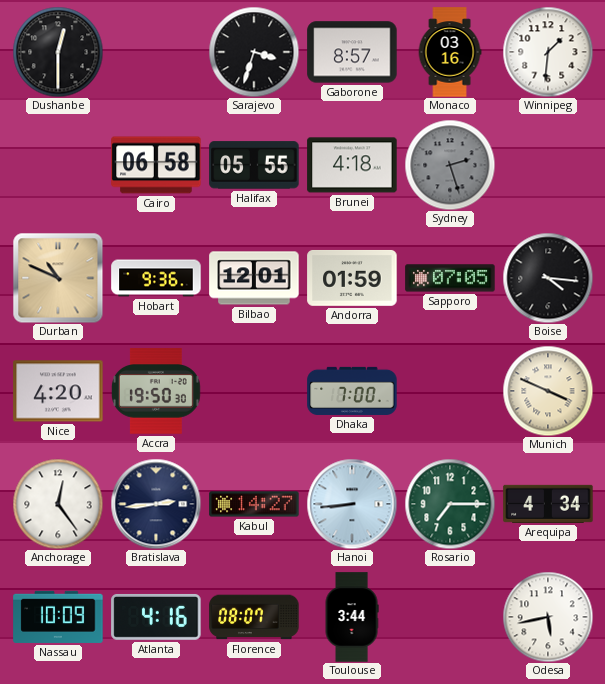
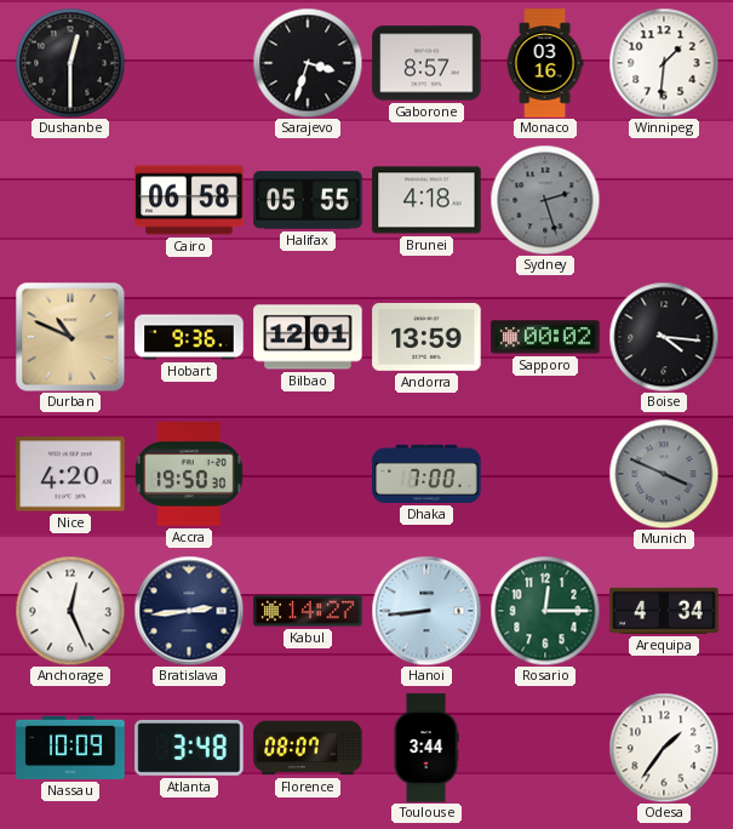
Andorra: 01:59 -> 13:59 (426, 337)
Sapporo: 07:05 -> 00:02 (545, 337)
Munich dial: cream -> grey (664, 474)
Anchorage: 12:24 -> 12:26 (70, 611)
Rosario: 7:15 -> 12:15 (545, 611)
Atlanta: 4:16 -> 3:48 (189, 748)
Odesa: 5:43 -> 1:36 (664, 748)
